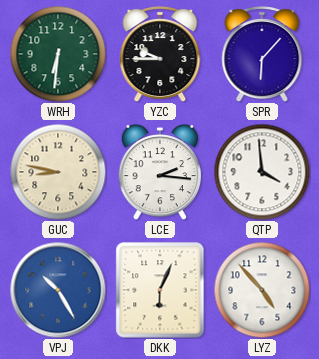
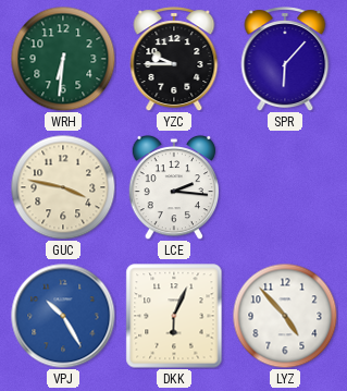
GUC: 8:47 -> 3:47 (63, 187)
QTP: 3:59 -> none (262, 172)
